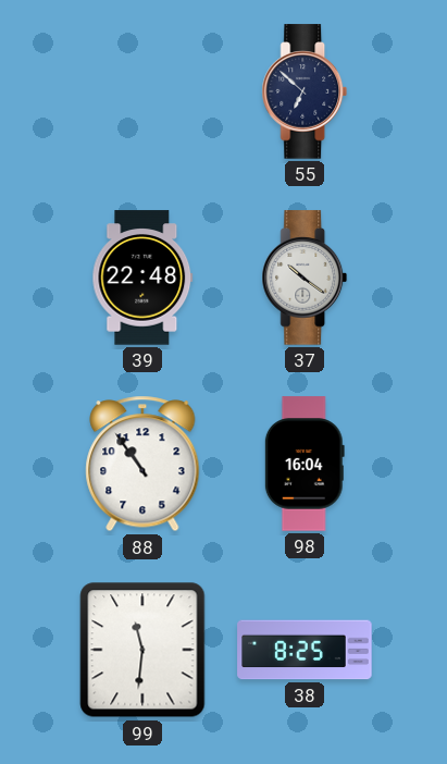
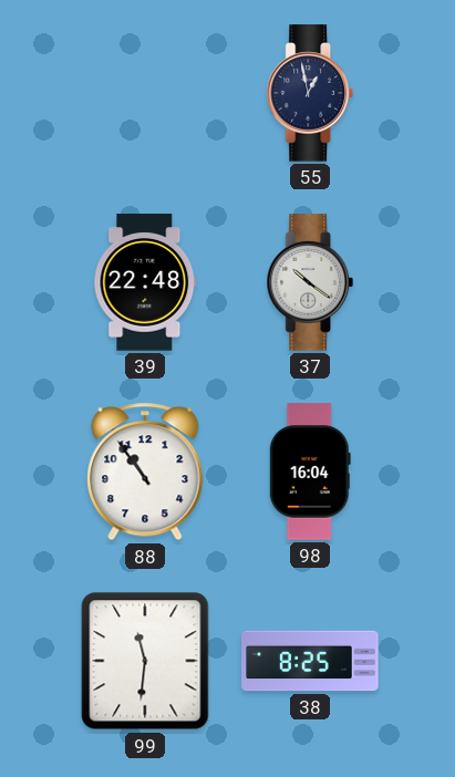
55: 6:52 -> 12:58 (310, 93)
